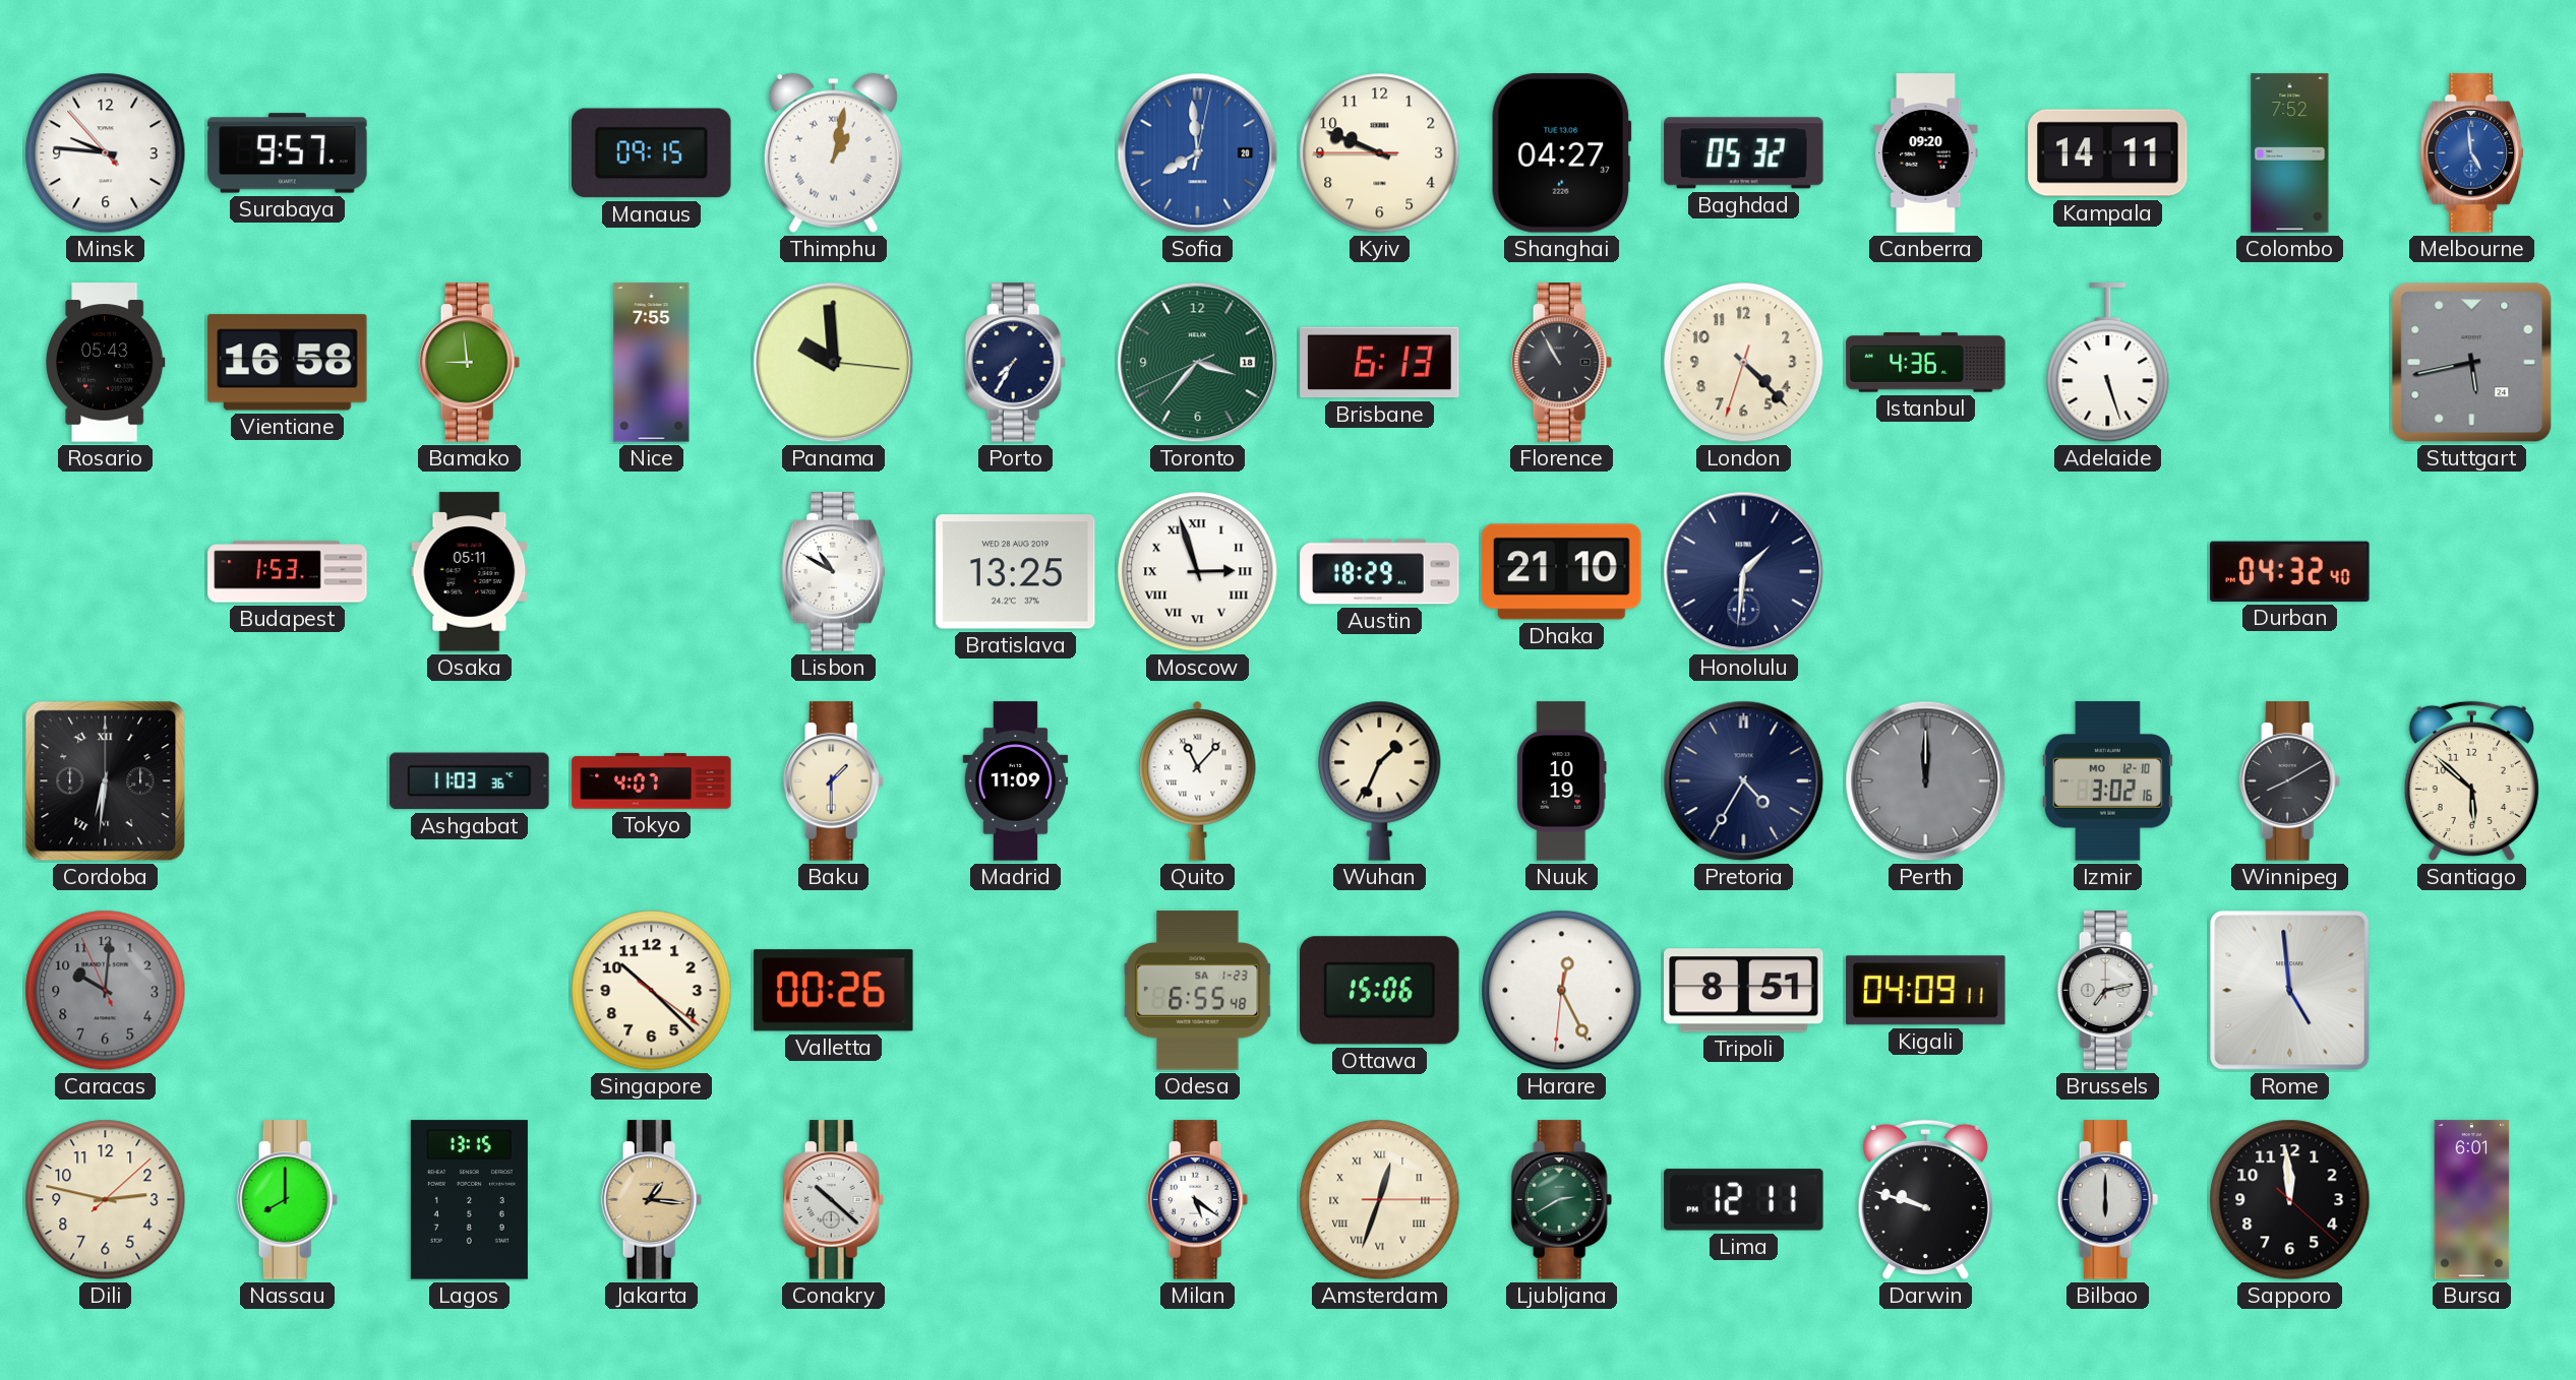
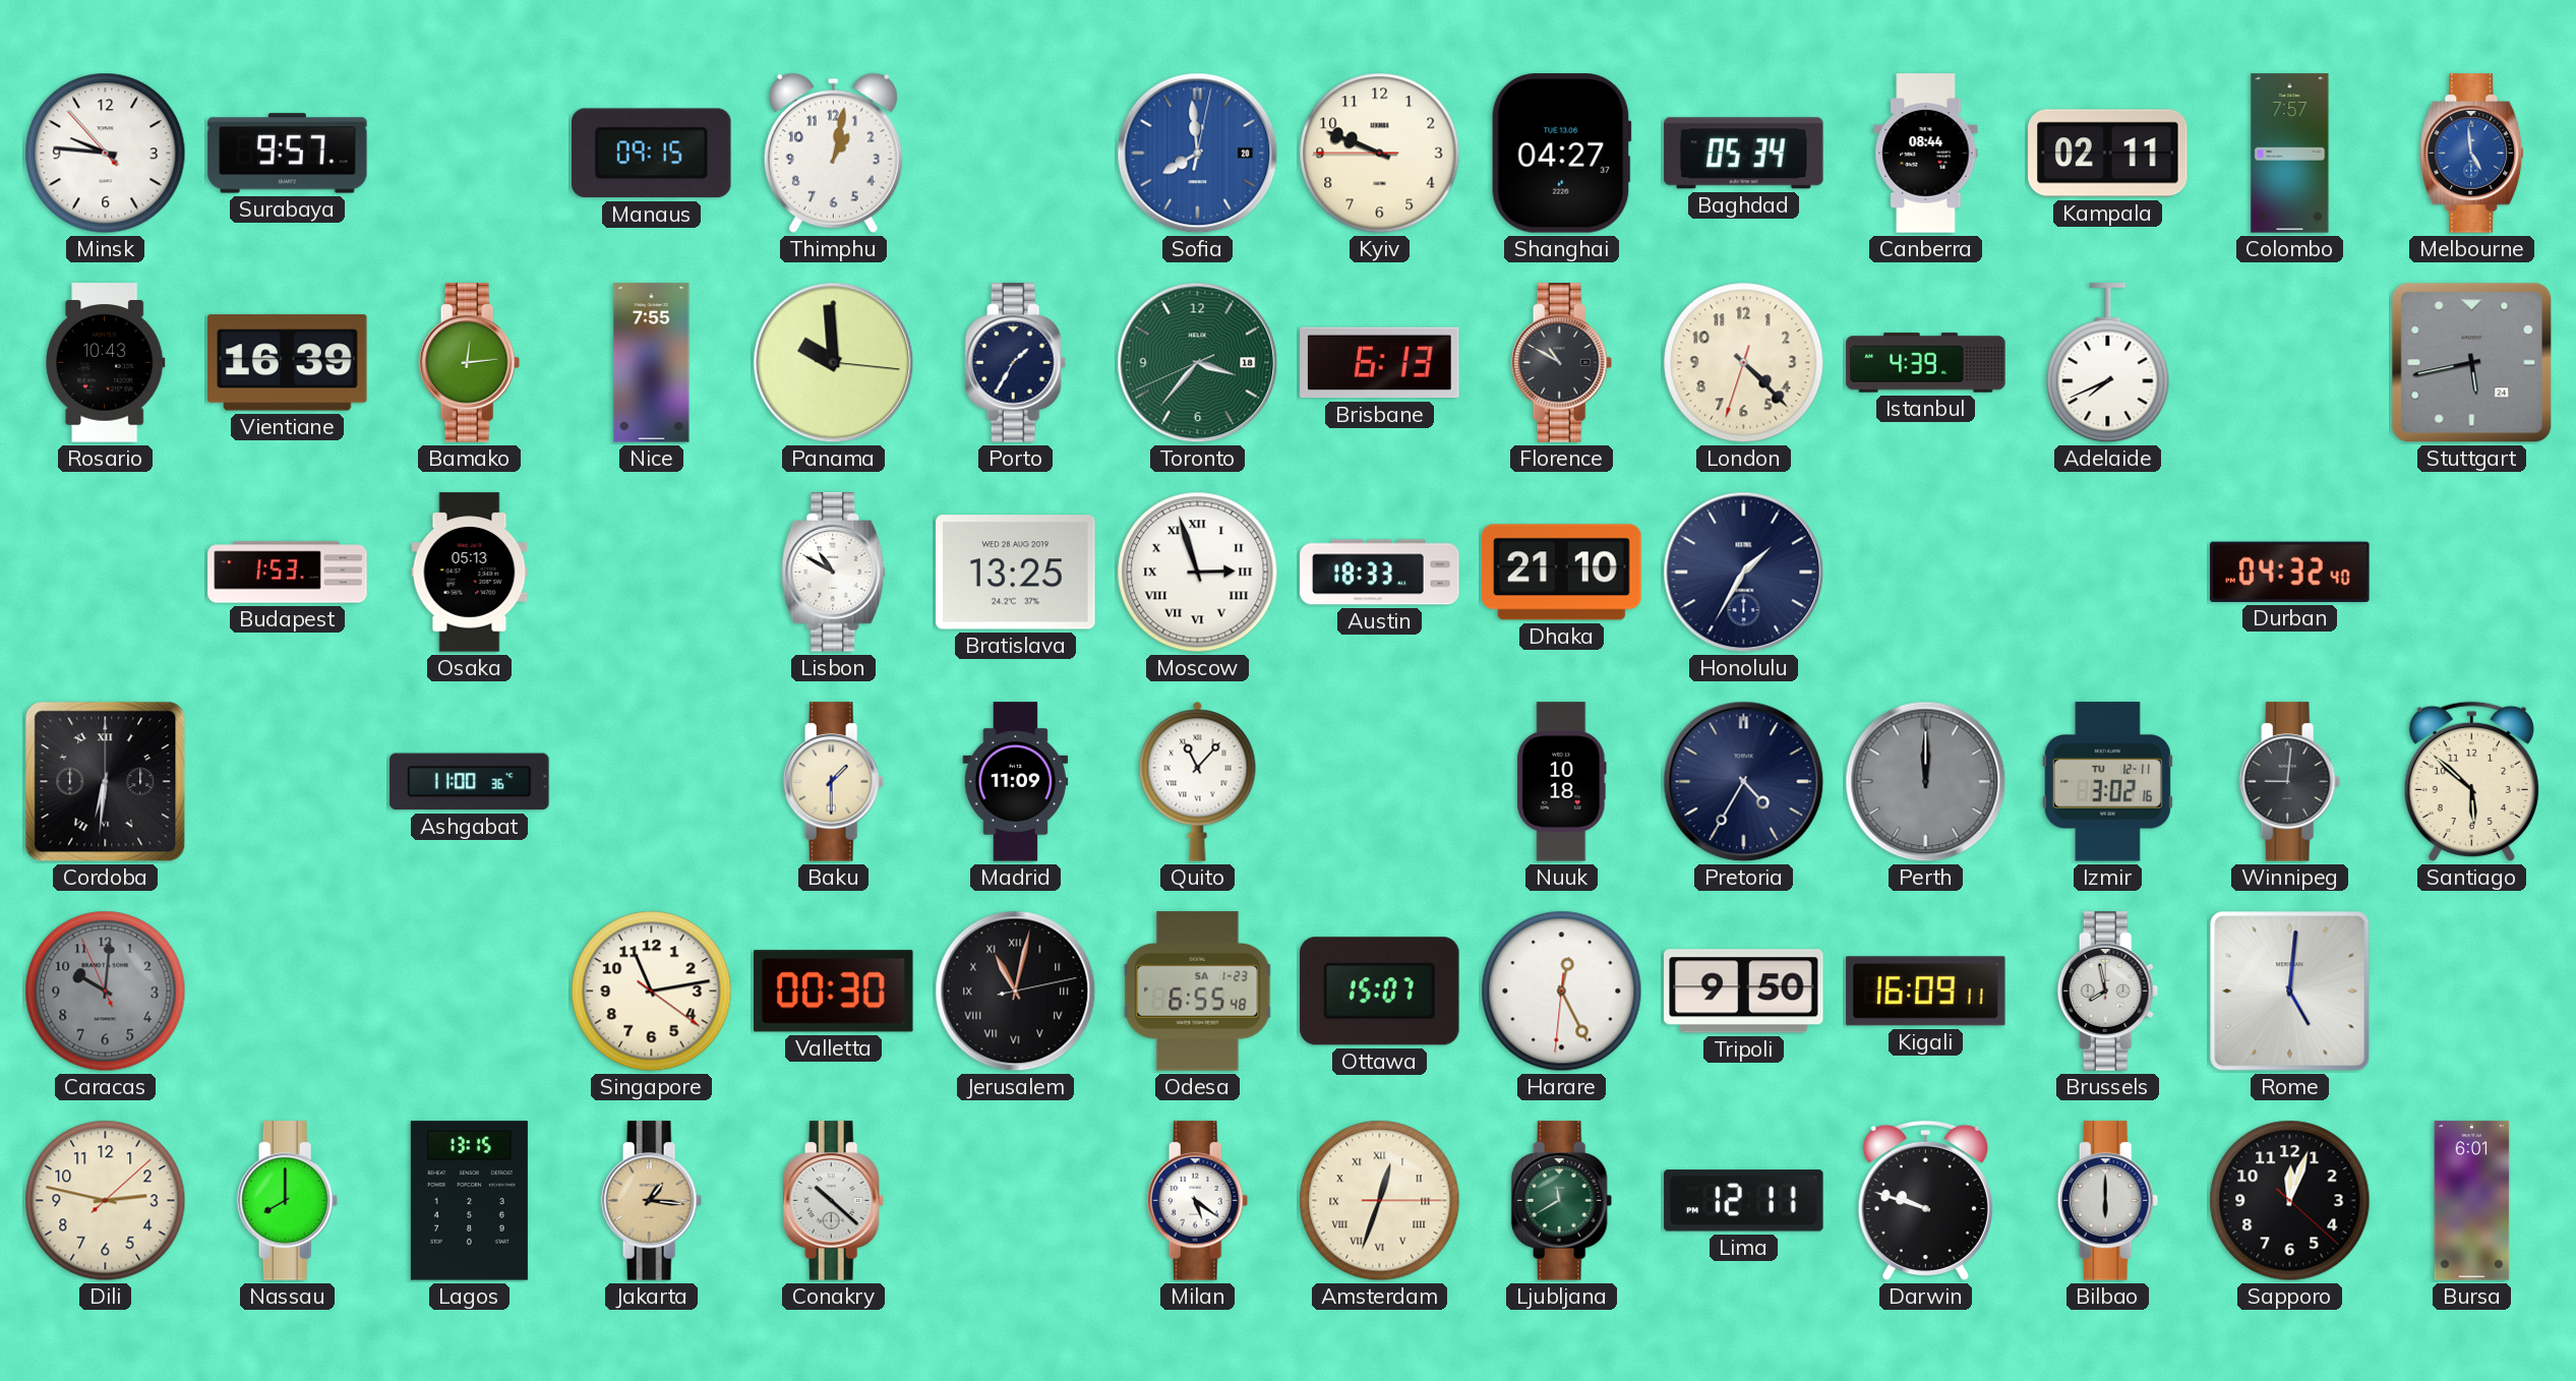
Thimphu numerals: Roman -> Arabic (833, 153)
Baghdad: 05:32 -> 05:34 (1744, 154)
Canberra: 09:20 -> 08:44 (1926, 154)
Kampala: 14:11 -> 02:11 (2108, 154)
Colombo: 7:52 -> 7:57 (2290, 154)
Rosario: 05:43 -> 10:43 (106, 363)
Vientiane: 16:58 -> 16:39 (288, 363)
Bamako: 8:59 -> 12:14 (470, 363)
Porto: 7:35 -> 1:35 (1016, 363)
Florence: 10:55 -> 10:50 (1562, 363)
Istanbul: 4:36 -> 4:39 (1926, 363)
Adelaide: 5:27 -> 7:41 (2108, 363)
Osaka: 05:11 -> 05:13 (470, 573)
Austin: 18:29 -> 18:33 (1380, 573)
Honolulu: 1:31 -> 1:35 (1744, 573)
Ashgabat: 11:03 -> 11:00 (470, 782)
Tokyo: 4:07 -> none (652, 781)
Wuhan: 1:34 -> none (1380, 780)
Nuuk: 10:19 -> 10:18 (1562, 782)
Izmir date: MO 12-10 -> TU 12-11 (2107, 782)
Winnipeg: 8:10 -> 9:01 (2290, 782)
Singapore: 10:22 -> 11:13 (652, 992)
Valletta: 00:26 -> 00:30 (834, 992)
Jerusalem: none -> 11:02 (1016, 992)
Ottawa: 15:06 -> 15:07 (1380, 992)
Tripoli: 8:51 -> 9:50 (1744, 992)
Kigali: 04:09 -> 16:09 (1926, 992)
Brussels: 7:13 -> 7:58 (2108, 992)
Rome: 4:59 -> 5:01 (2290, 992)
Ljubljana: 2:40 -> 11:40 (1562, 1201)
Sapporo: 11:59 -> 12:03 (2290, 1201)
